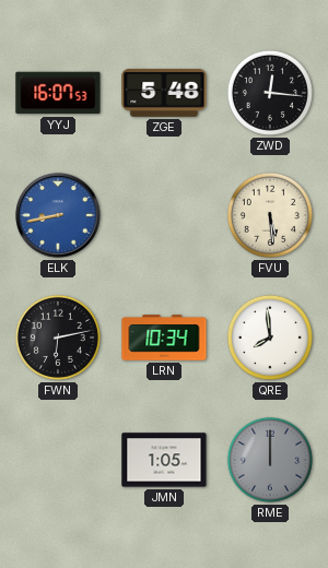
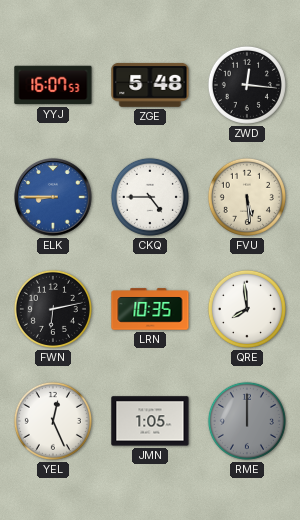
ELK: 8:43 -> 8:45 (53, 197)
CKQ: none -> 4:45 (150, 197)
LRN: 10:34 -> 10:35 (150, 309)
YEL: none -> 12:26 (53, 421)
